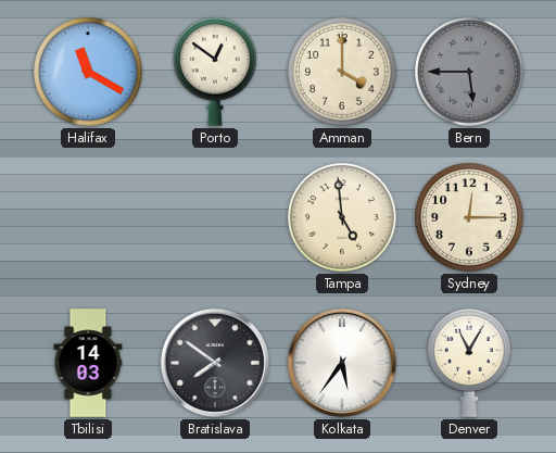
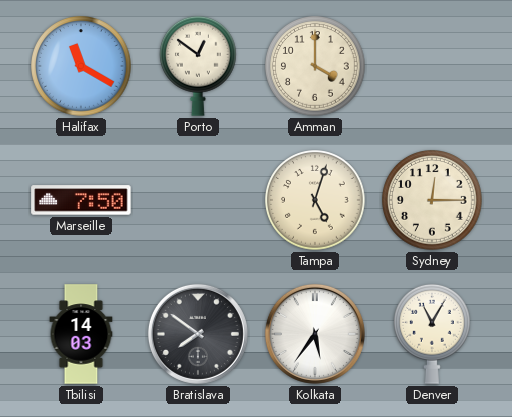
Bern: 5:45 -> none (470, 72)
Marseille: none -> 7:50 (81, 200)
Tampa: 4:59 -> 5:03 (316, 200)
